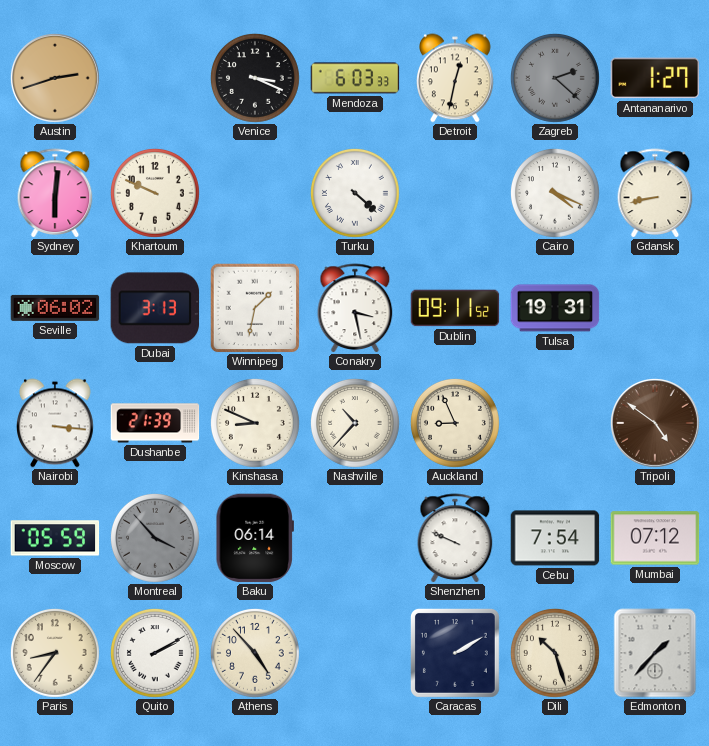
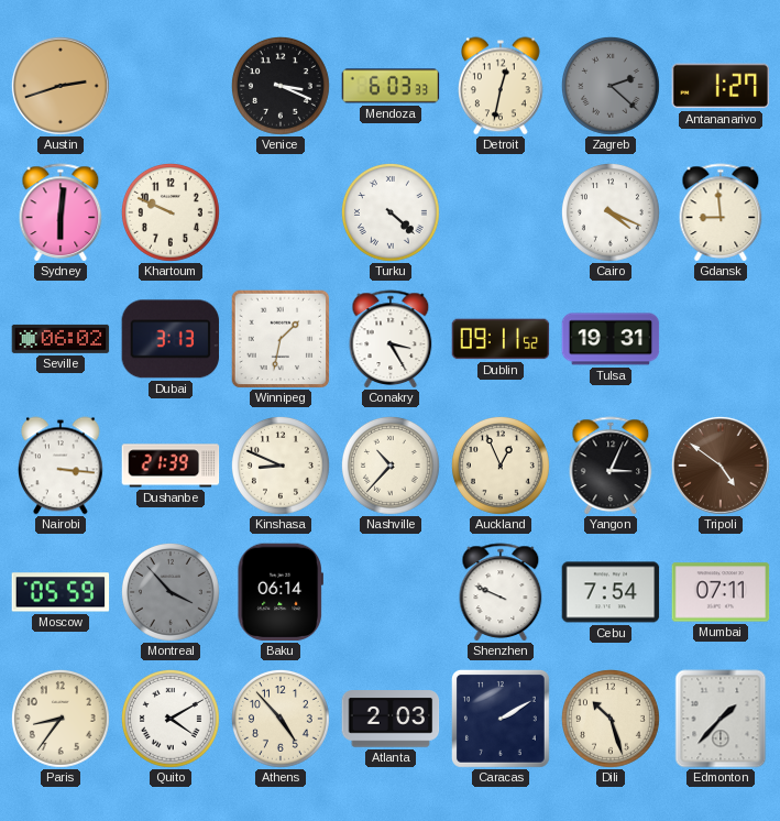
Gdansk: 8:43 -> 8:59 (721, 212)
Conakry: 3:28 -> 3:25 (391, 339)
Auckland: 8:56 -> 12:56 (501, 466)
Yangon: none -> 3:04 (611, 466)
Mumbai: 07:12 -> 07:11 (721, 592)
Quito: 2:10 -> 4:10 (171, 719)
Atlanta: none -> 2:03 (391, 719)
